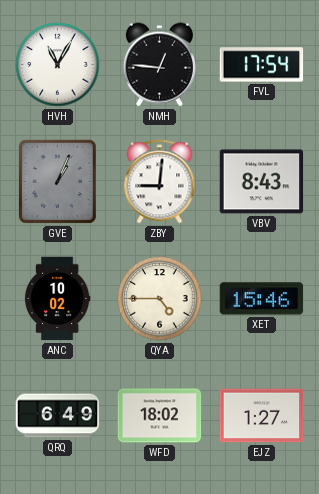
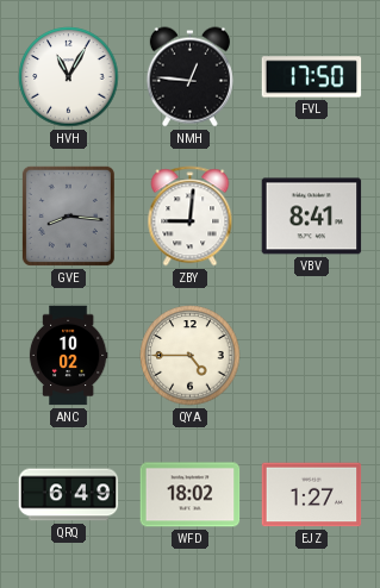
FVL: 17:54 -> 17:50 (312, 77)
GVE: 1:04 -> 8:16 (68, 215)
VBV: 8:43 -> 8:41 (312, 217)
XET: 15:46 -> none (262, 299)
